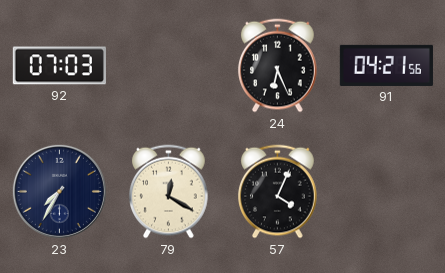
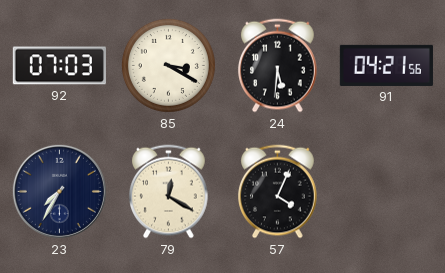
85: none -> 3:20 (168, 65)
24: 6:26 -> 5:31 (278, 66)
